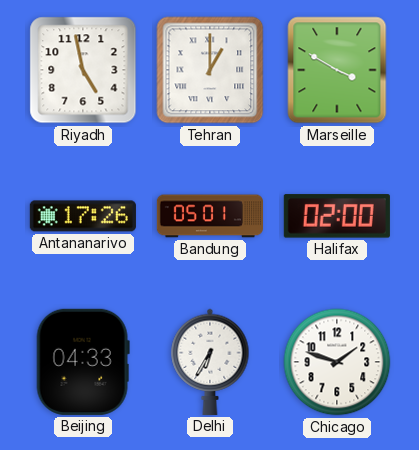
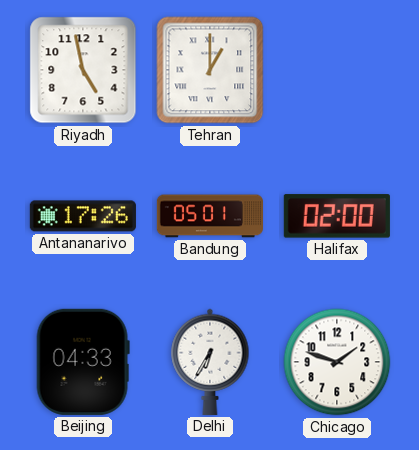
Marseille: 3:50 -> none (337, 70)
